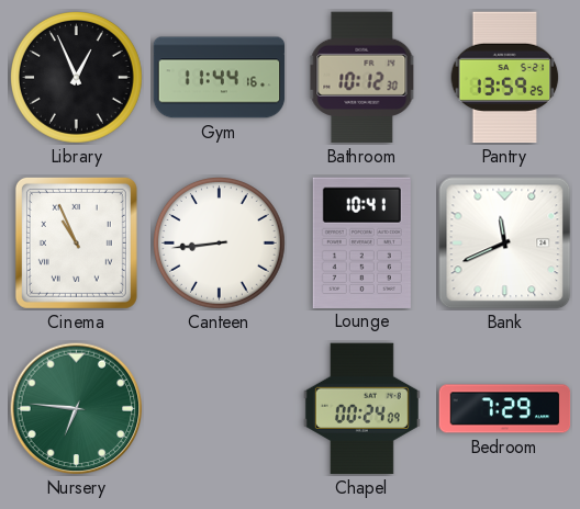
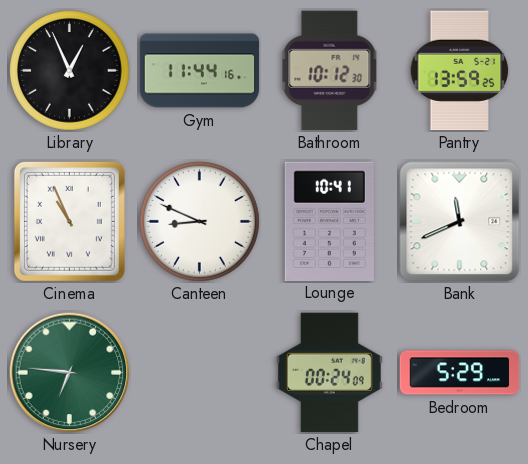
Canteen: 8:44 -> 8:49 (200, 222)
Bedroom: 7:29 -> 5:29 (460, 373)
